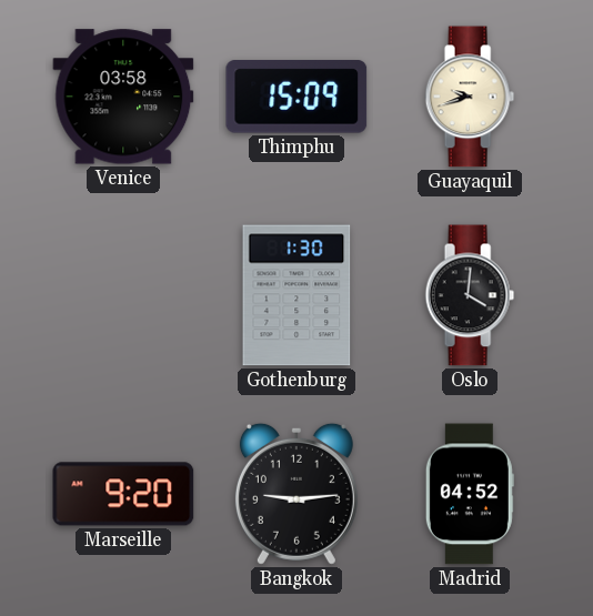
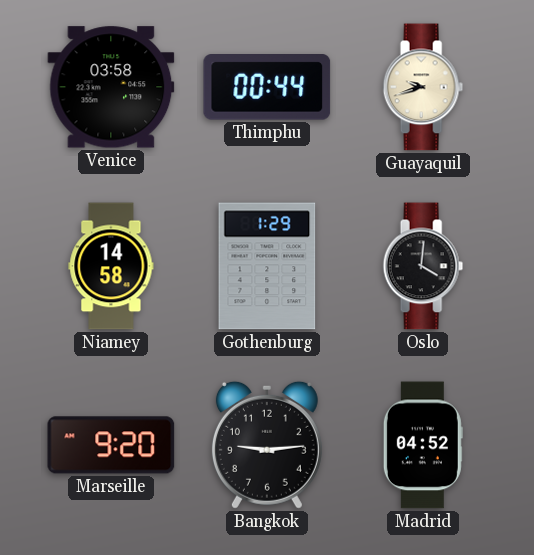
Thimphu: 15:09 -> 00:44 (267, 88)
Niamey: none -> 14:58 (111, 266)
Gothenburg: 1:30 -> 1:29 (267, 266)
